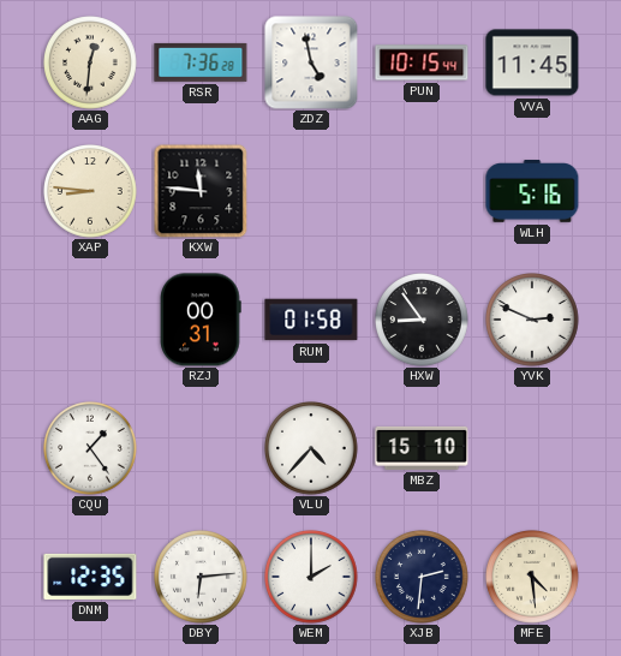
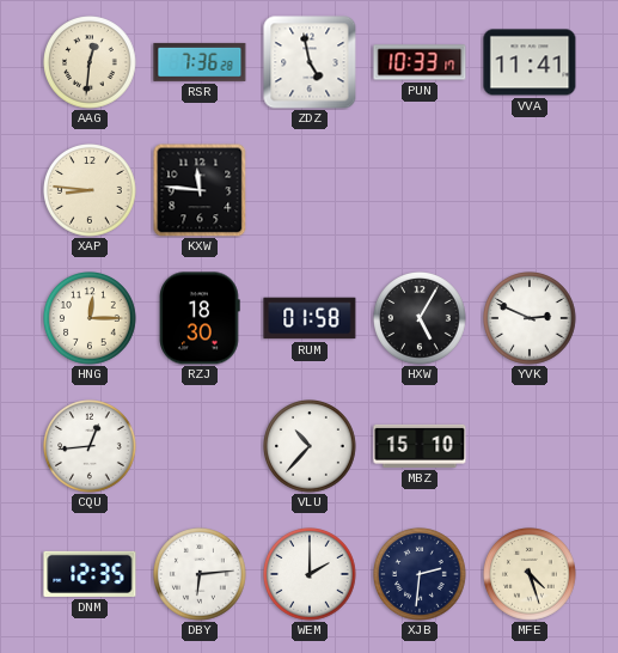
PUN: 10:15 -> 10:33 (420, 62)
VVA: 11:45 -> 11:41 (530, 62)
WLH: 5:16 -> none (532, 191)
HNG: none -> 12:15 (91, 318)
RZJ: 00:31 -> 18:30 (200, 318)
HXW: 8:54 -> 5:05 (421, 318)
CQU: 1:24 -> 12:44 (91, 446)
VLU: 4:37 -> 10:37 (311, 446)
MFE: 4:29 -> 4:27 (531, 574)
